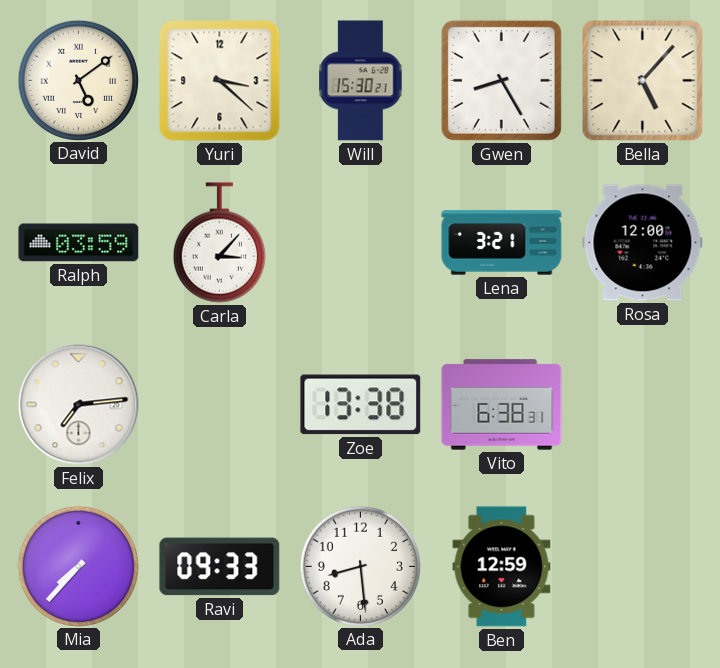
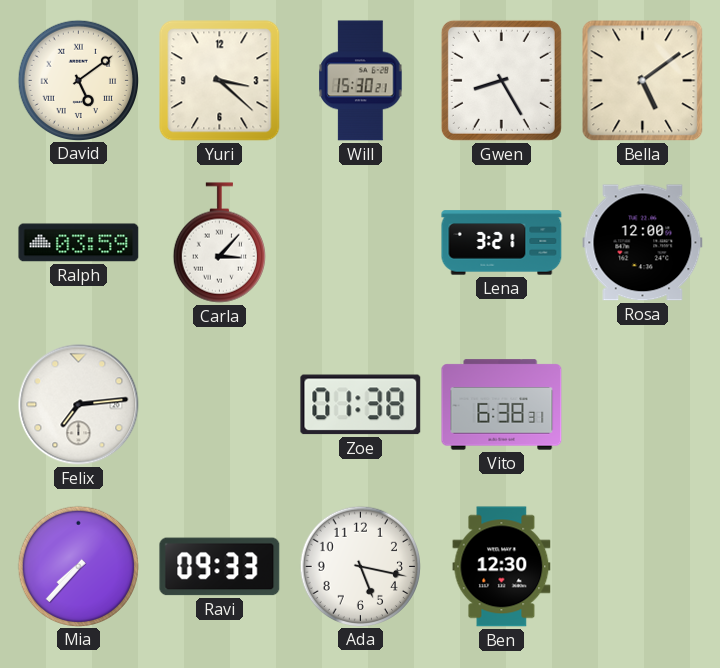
Bella: 5:07 -> 5:09 (643, 81)
Zoe: 13:38 -> 01:38 (361, 405)
Ada: 8:29 -> 5:17 (360, 566)
Ben: 12:59 -> 12:30 (502, 567)
